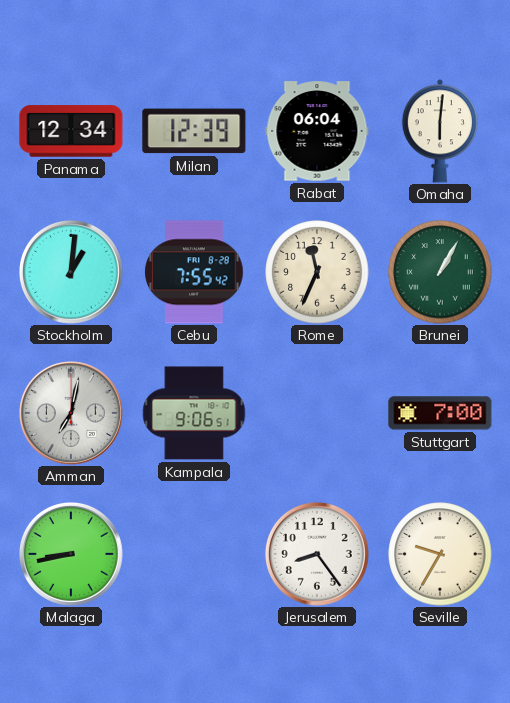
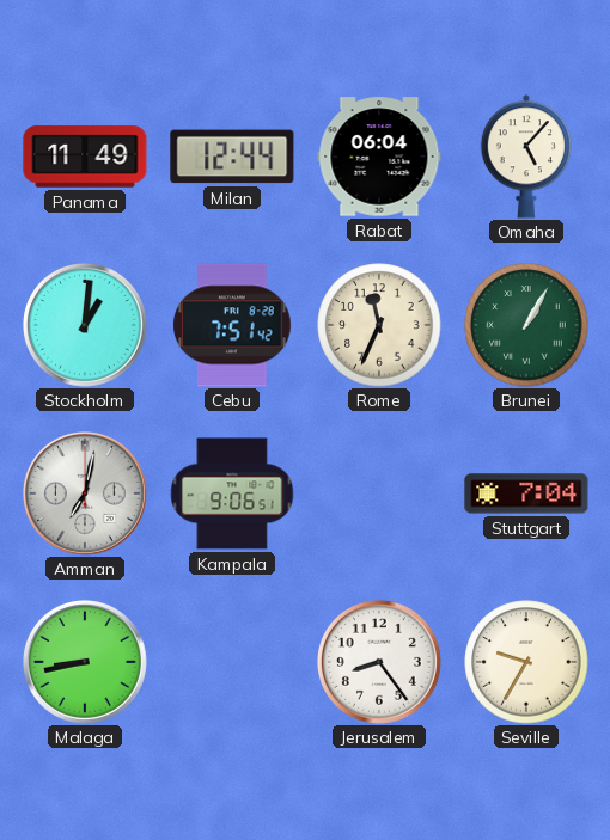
Panama: 12:34 -> 11:49 (85, 157)
Milan: 12:39 -> 12:44 (232, 157)
Omaha: 6:01 -> 5:07 (526, 157)
Cebu: 7:55 -> 7:51 (232, 325)
Stuttgart: 7:00 -> 7:04 (526, 493)
